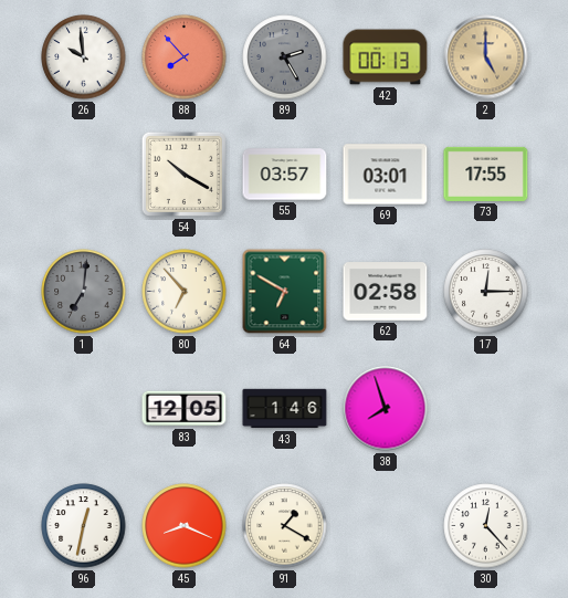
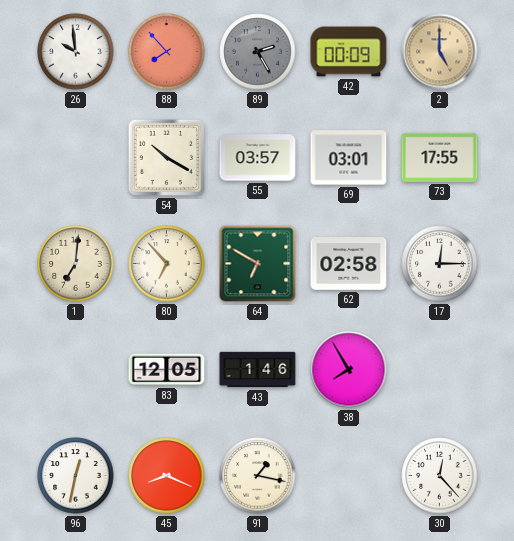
42: 00:13 -> 00:09 (349, 52)
1 dial: grey -> cream (76, 264)
38: 7:57 -> 7:55 (349, 370)
91: 1:20 -> 1:17 (258, 476)
